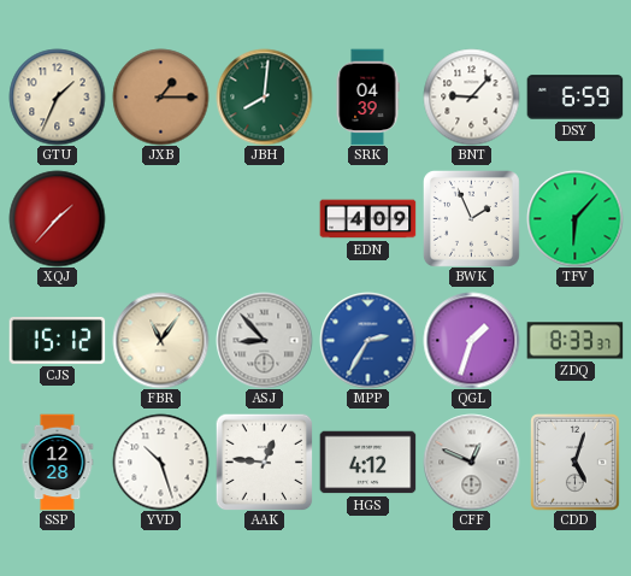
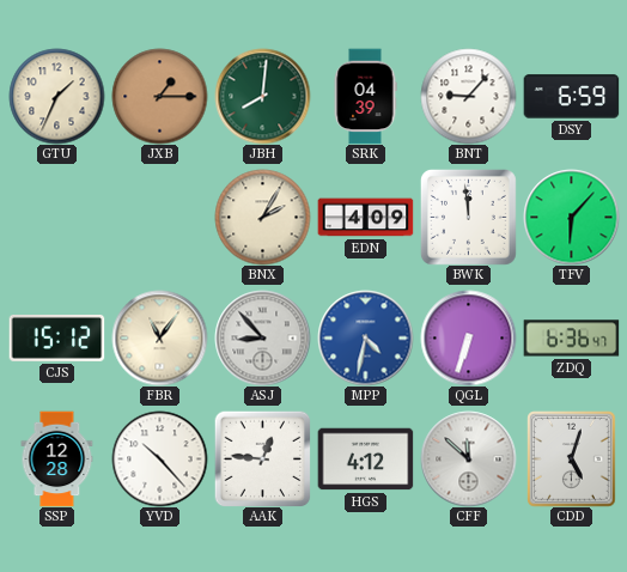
XQJ: 1:37 -> none (57, 218)
BNX: none -> 2:05 (262, 217)
BWK: 1:56 -> 11:59 (468, 217)
MPP: 2:35 -> 4:32 (365, 337)
QGL: 1:33 -> 6:33 (468, 337)
ZDQ: 8:33 -> 6:36 (571, 339)
YVD: 10:27 -> 10:23 (159, 458)
CFF: 12:49 -> 11:52 (468, 458)
